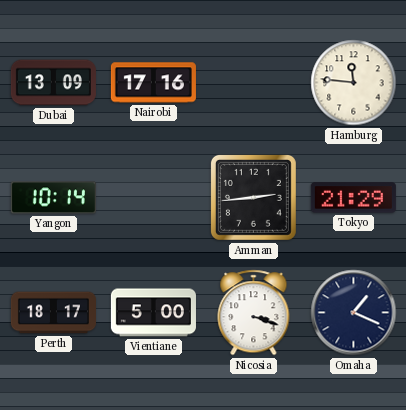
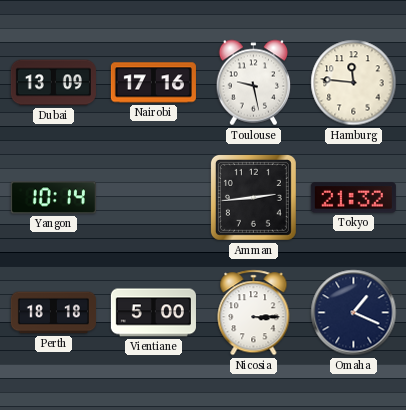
Toulouse: none -> 9:28 (254, 83)
Tokyo: 21:29 -> 21:32 (353, 198)
Perth: 18:17 -> 18:18 (53, 313)
Nicosia: 3:18 -> 3:15 (254, 313)
